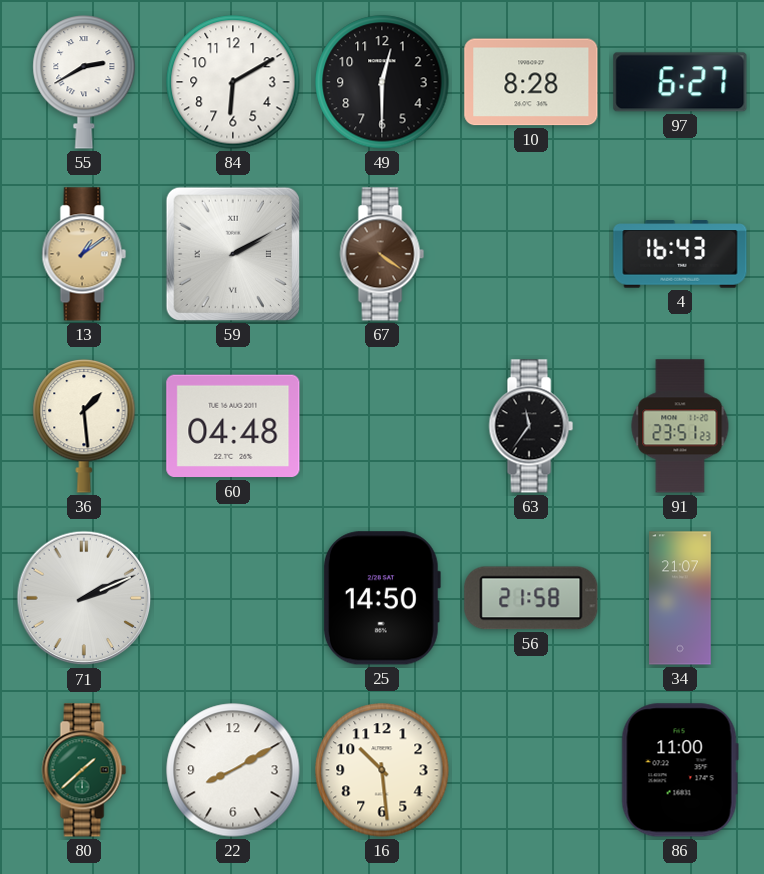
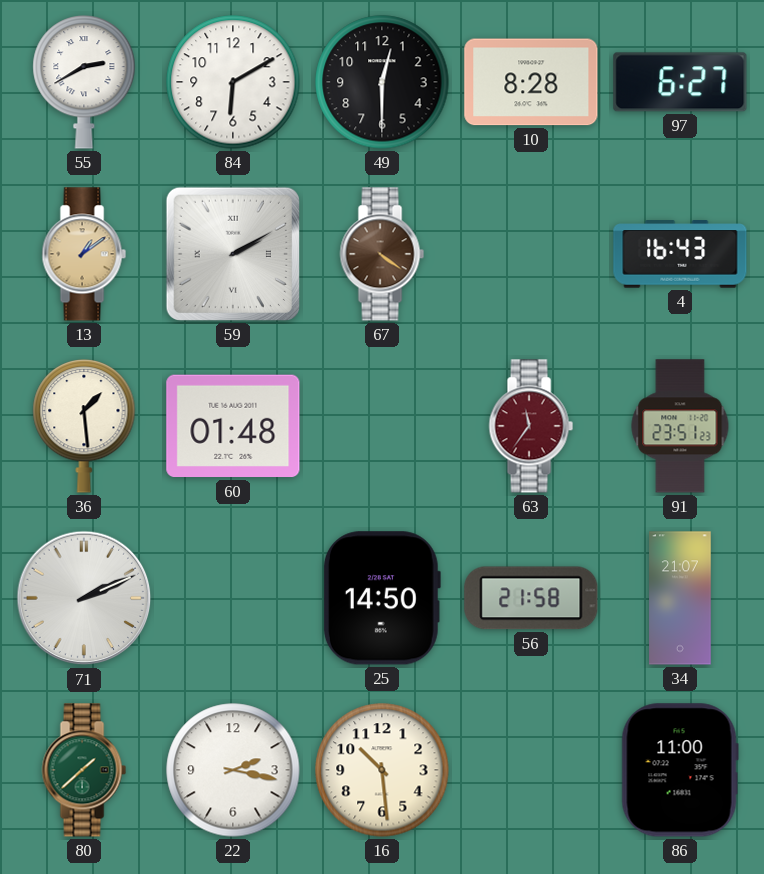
60: 04:48 -> 01:48 (233, 426)
63 dial: black -> burgundy (531, 426)
22: 8:10 -> 2:17 (233, 770)
